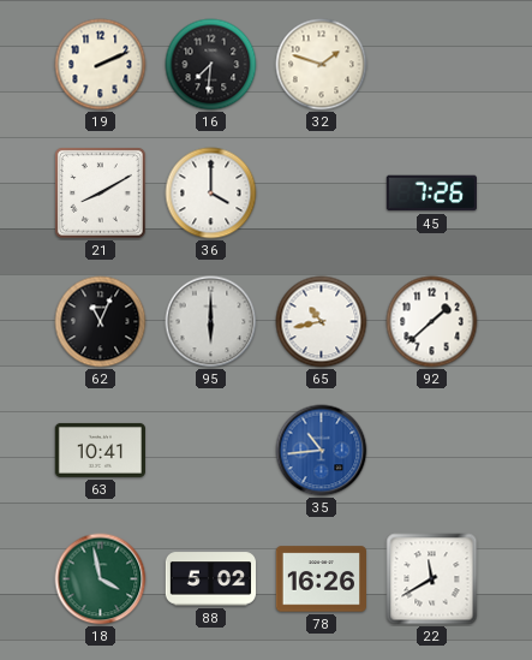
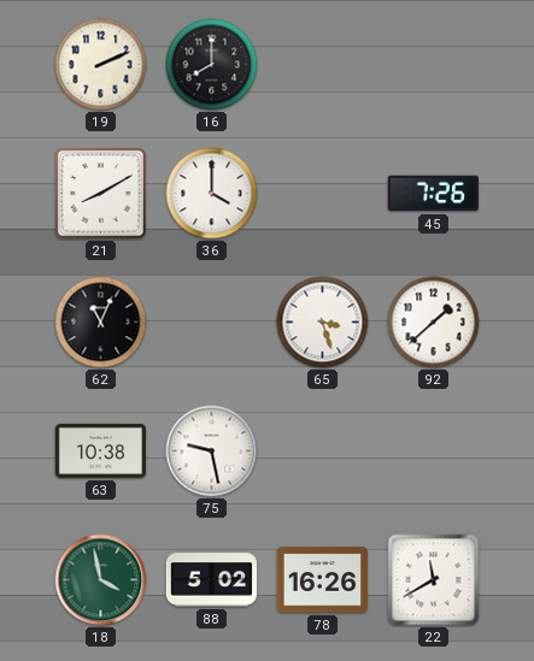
16: 7:31 -> 8:00 (212, 65)
32: 1:48 -> none (322, 65)
95: 6:00 -> none (211, 322)
65: 10:43 -> 3:27 (323, 323)
63: 10:41 -> 10:38 (100, 450)
75: none -> 9:28 (212, 452)
35: 10:44 -> none (322, 451)
